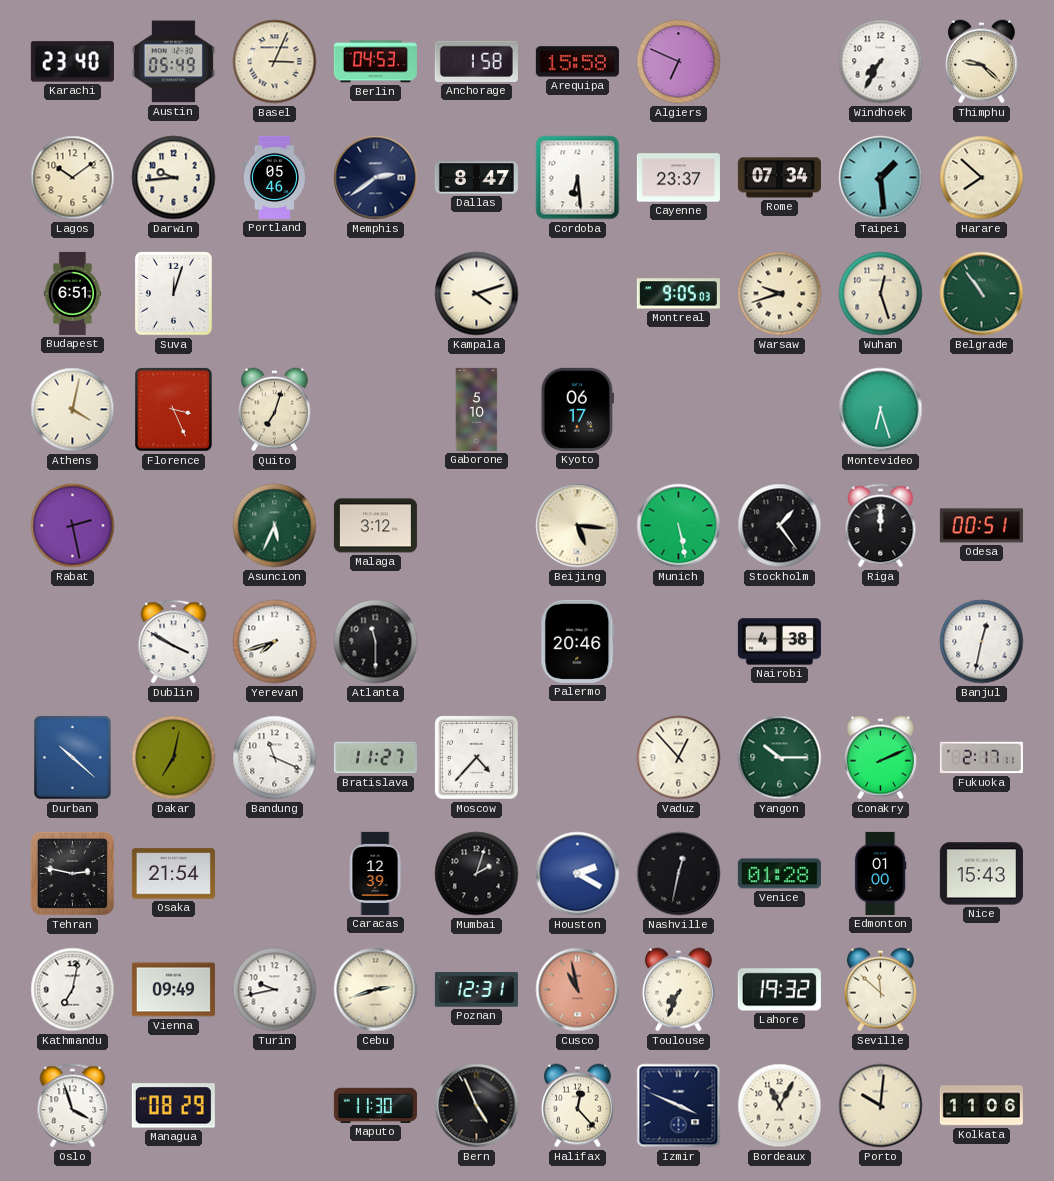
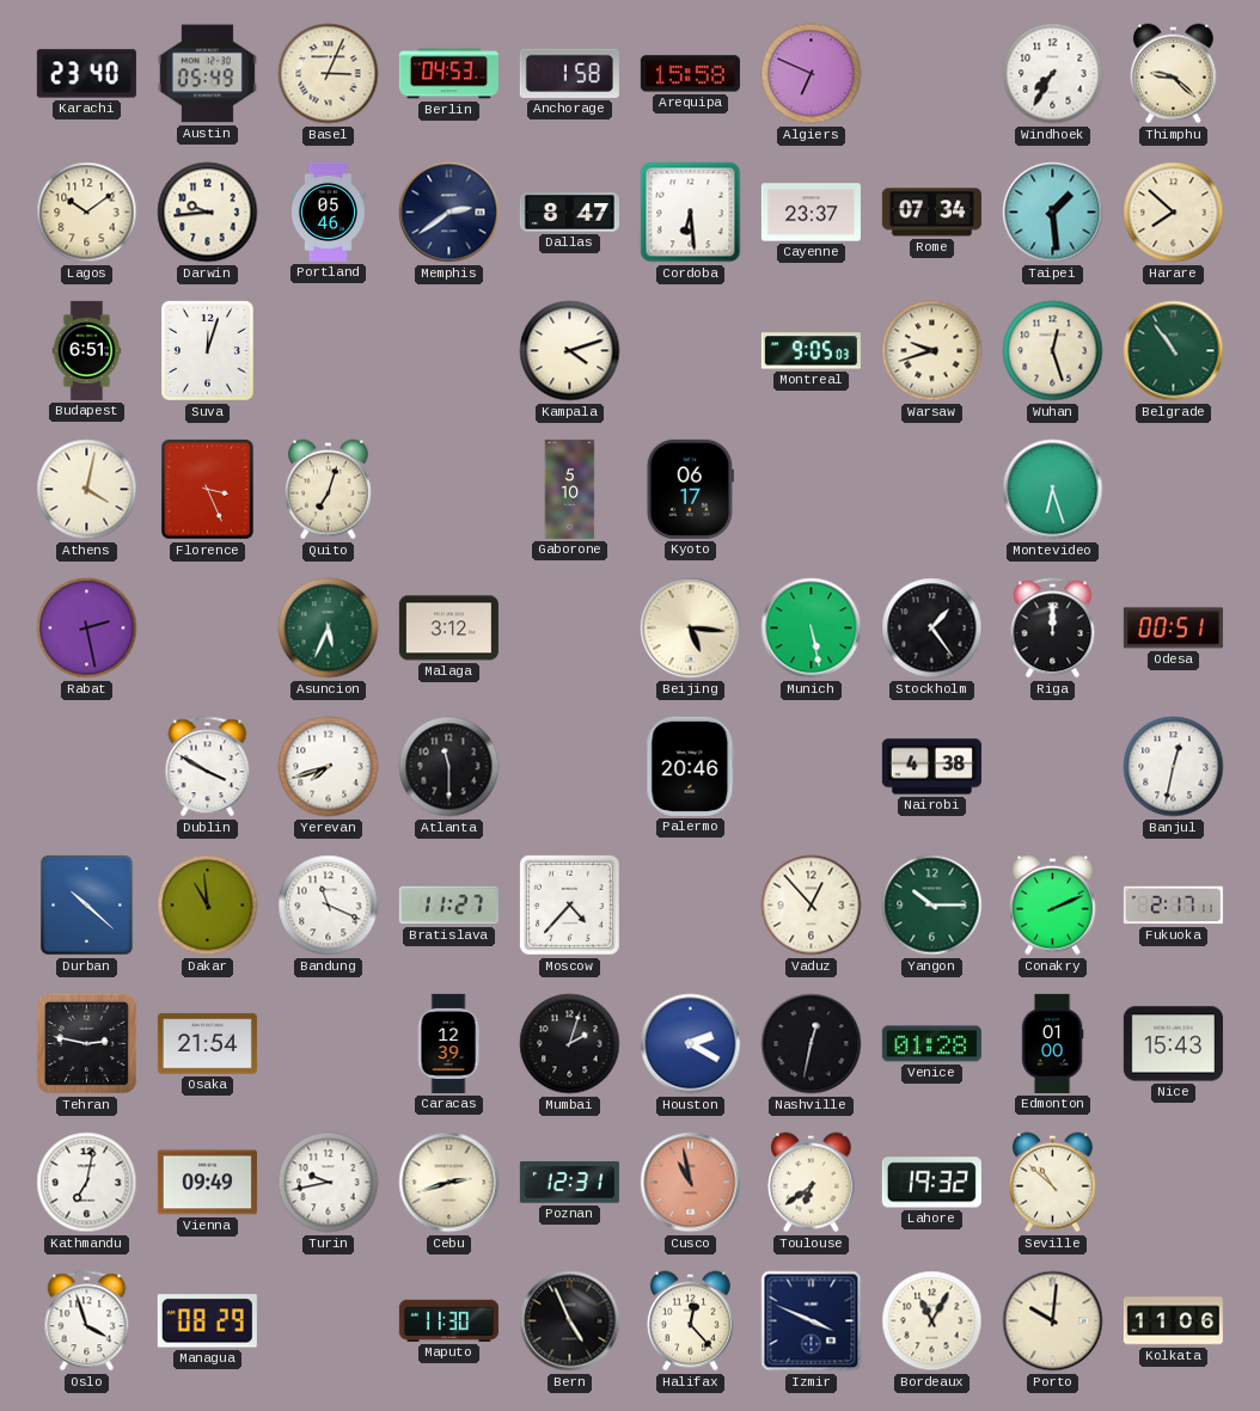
Dakar: 7:02 -> 10:59 (208, 906)
Toulouse: 7:34 -> 6:39 (811, 1183)
Seville: 11:52 -> 10:52 (1052, 1183)
